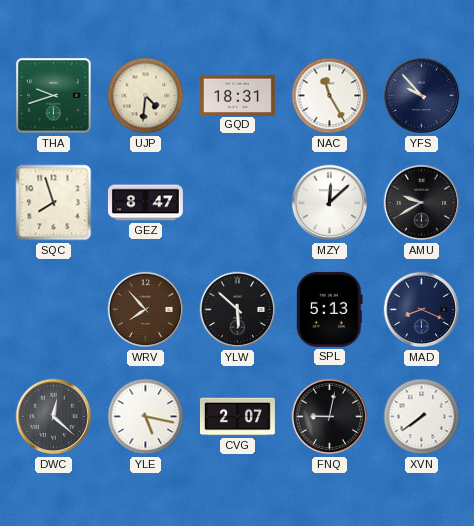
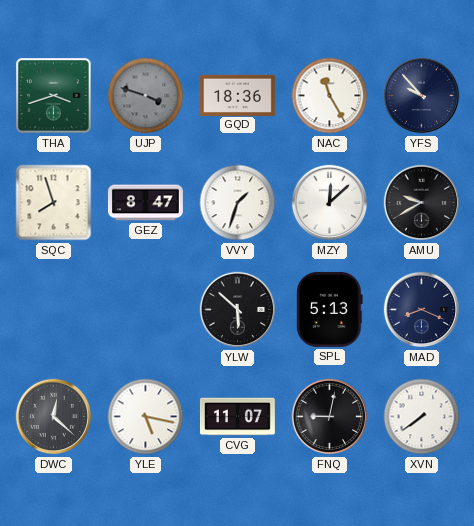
THA: 9:42 -> 3:42 (54, 96)
UJP: 4:31 -> 3:48 (146, 96)
UJP dial: cream -> grey (146, 96)
GQD: 18:31 -> 18:36 (237, 95)
VVY: none -> 1:33 (238, 203)
WRV: 7:53 -> none (146, 310)
CVG: 2:07 -> 11:07 (237, 417)
